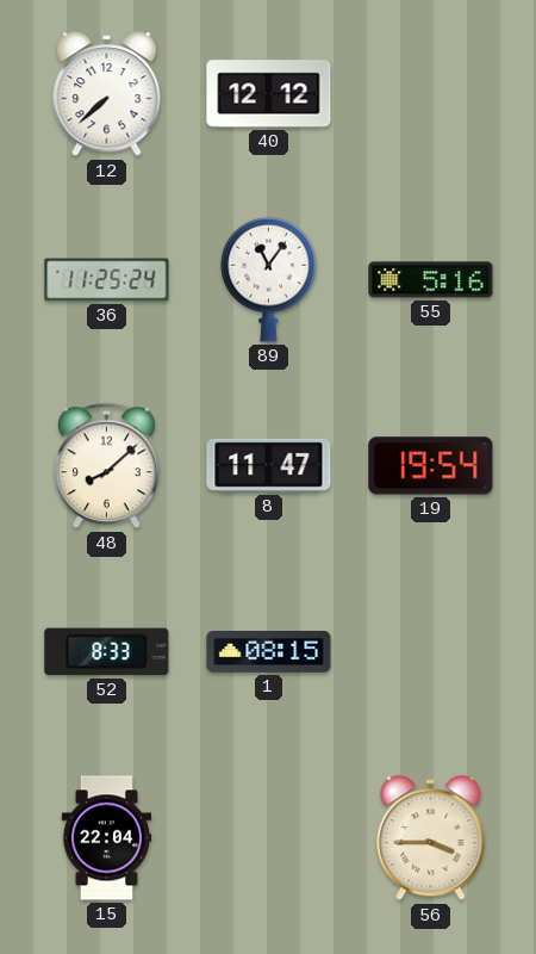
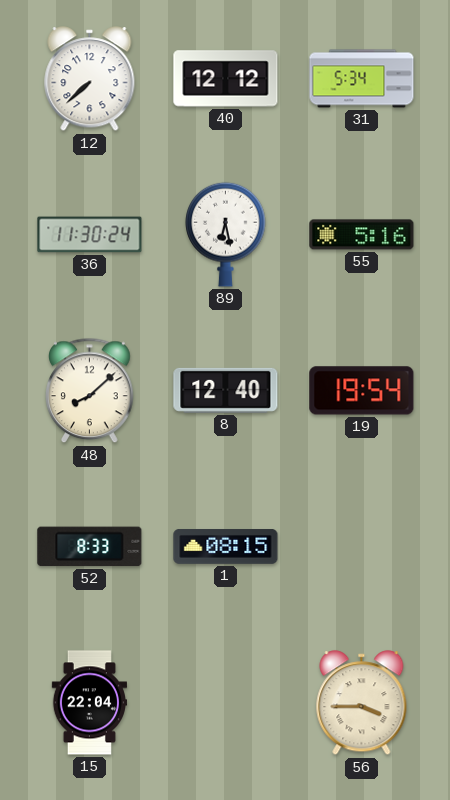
31: none -> 5:34 (362, 79)
36: 11:25 -> 11:30 (90, 235)
89: 11:06 -> 6:28 (226, 234)
8: 11:47 -> 12:40 (226, 390)
